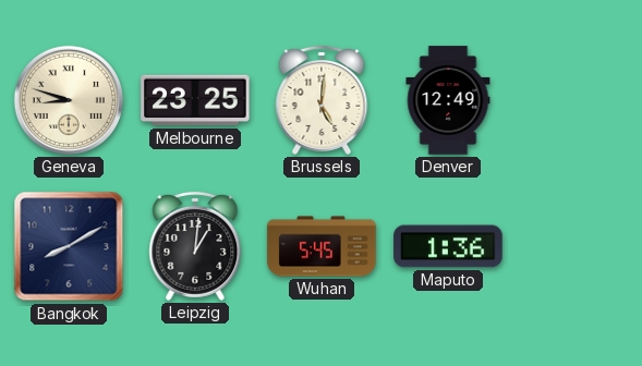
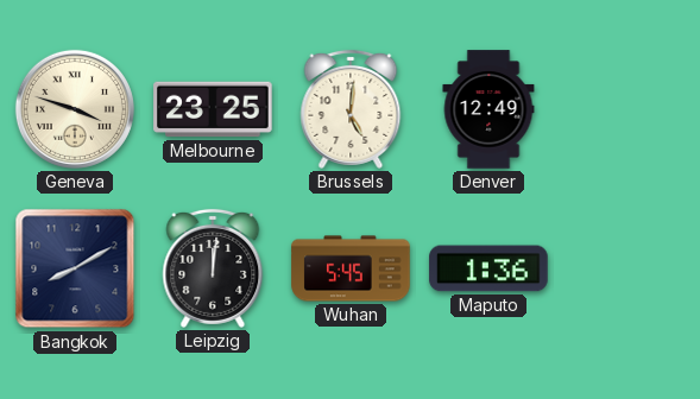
Geneva: 8:48 -> 3:48 (75, 109)
Leipzig: 1:01 -> 12:01 (213, 268)
